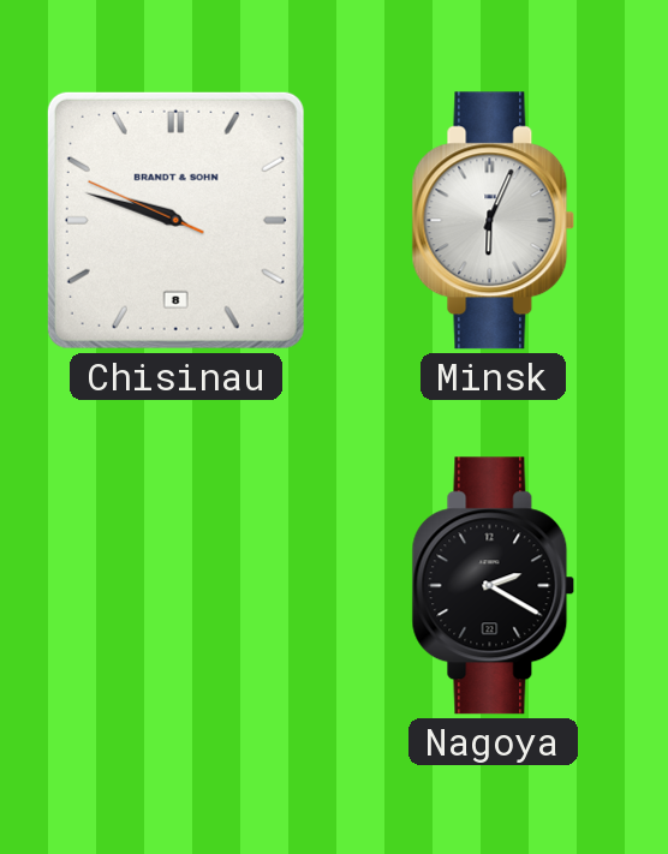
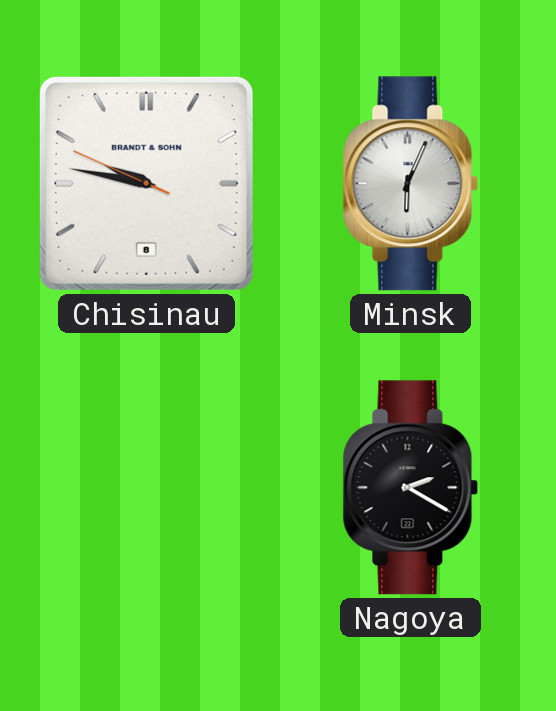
Chisinau: 9:47 -> 9:46 (146, 183)
